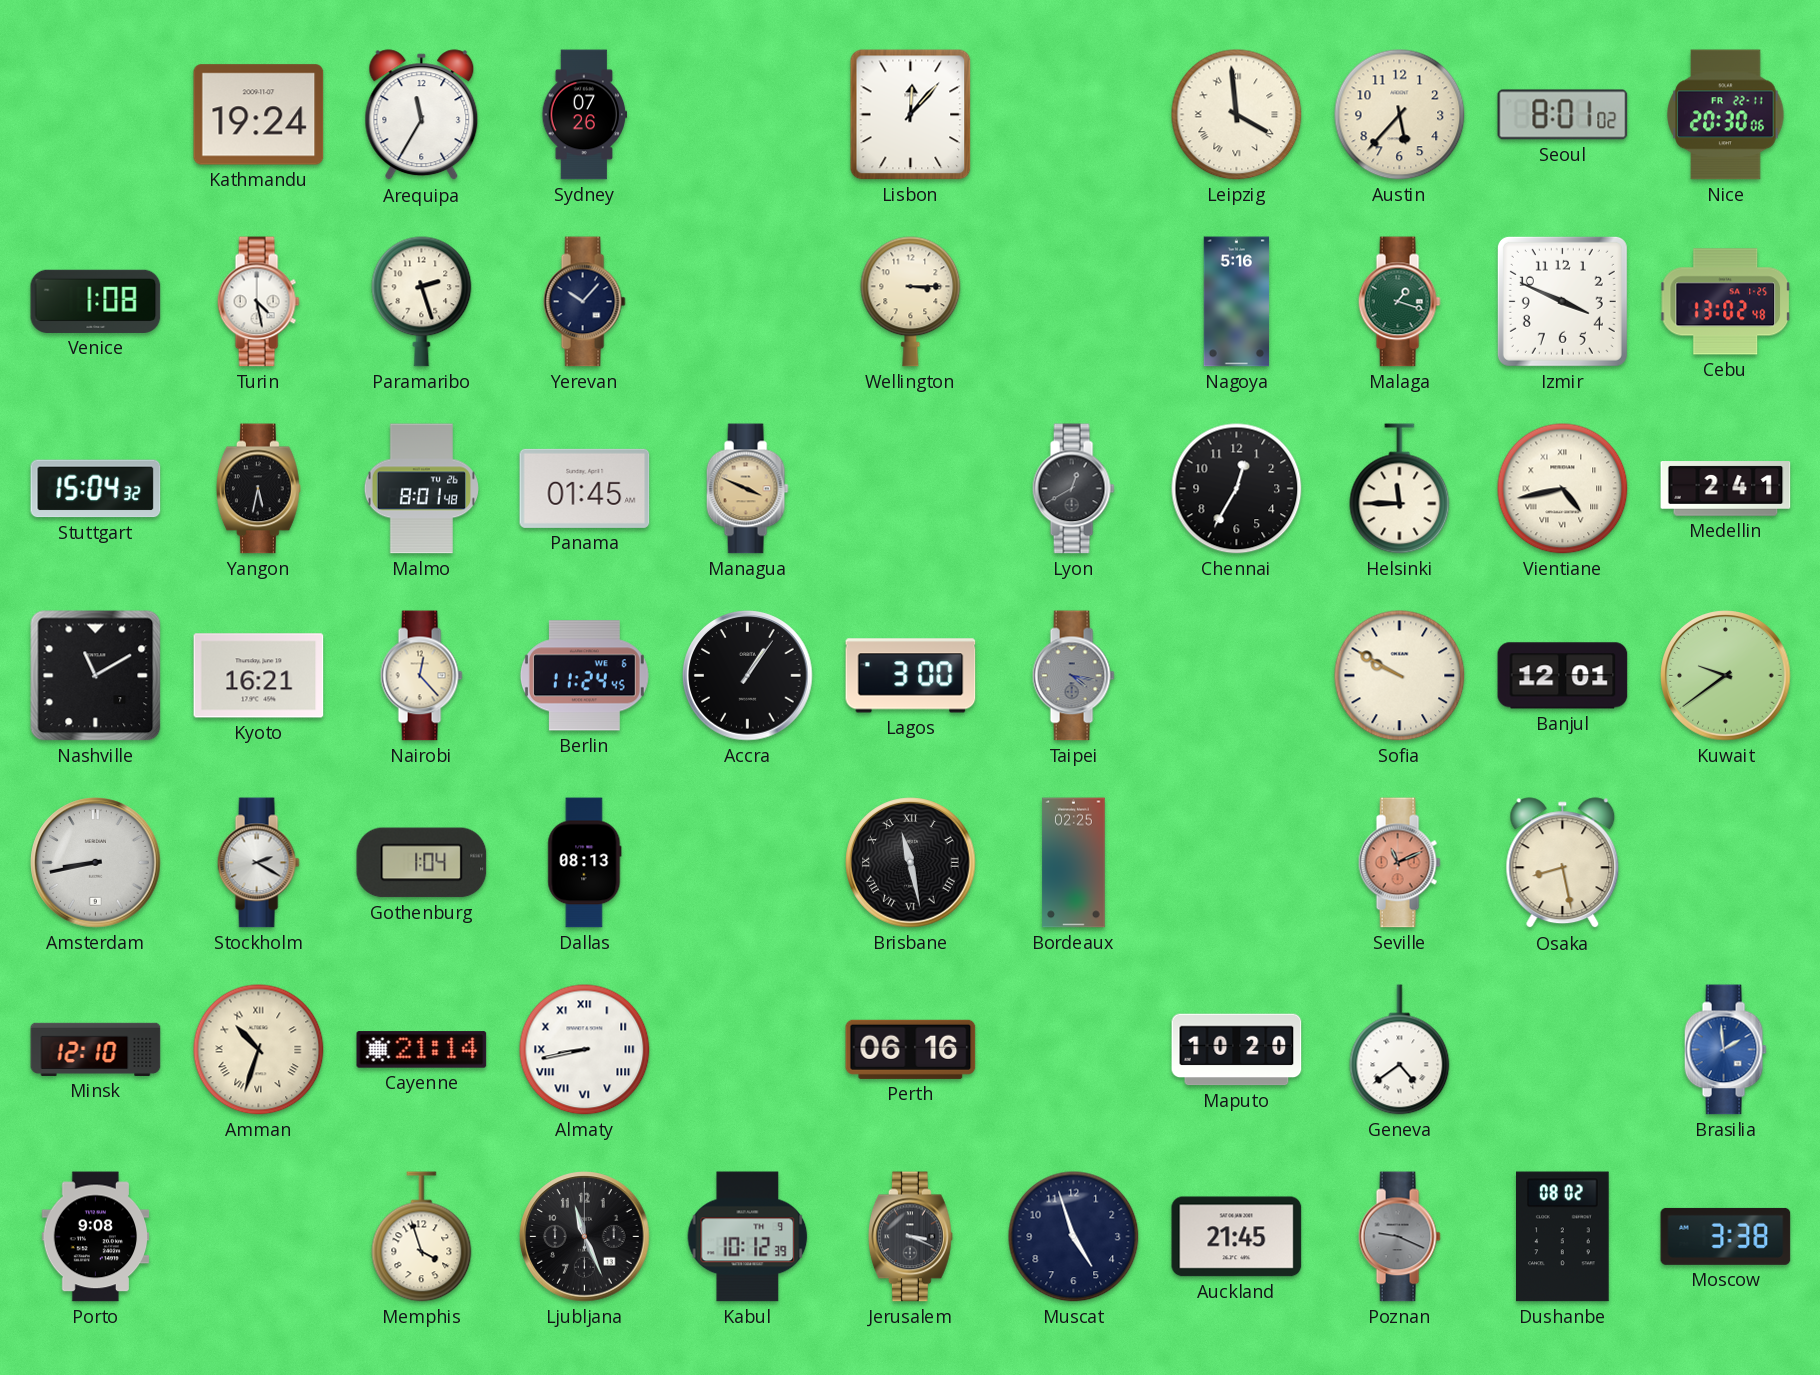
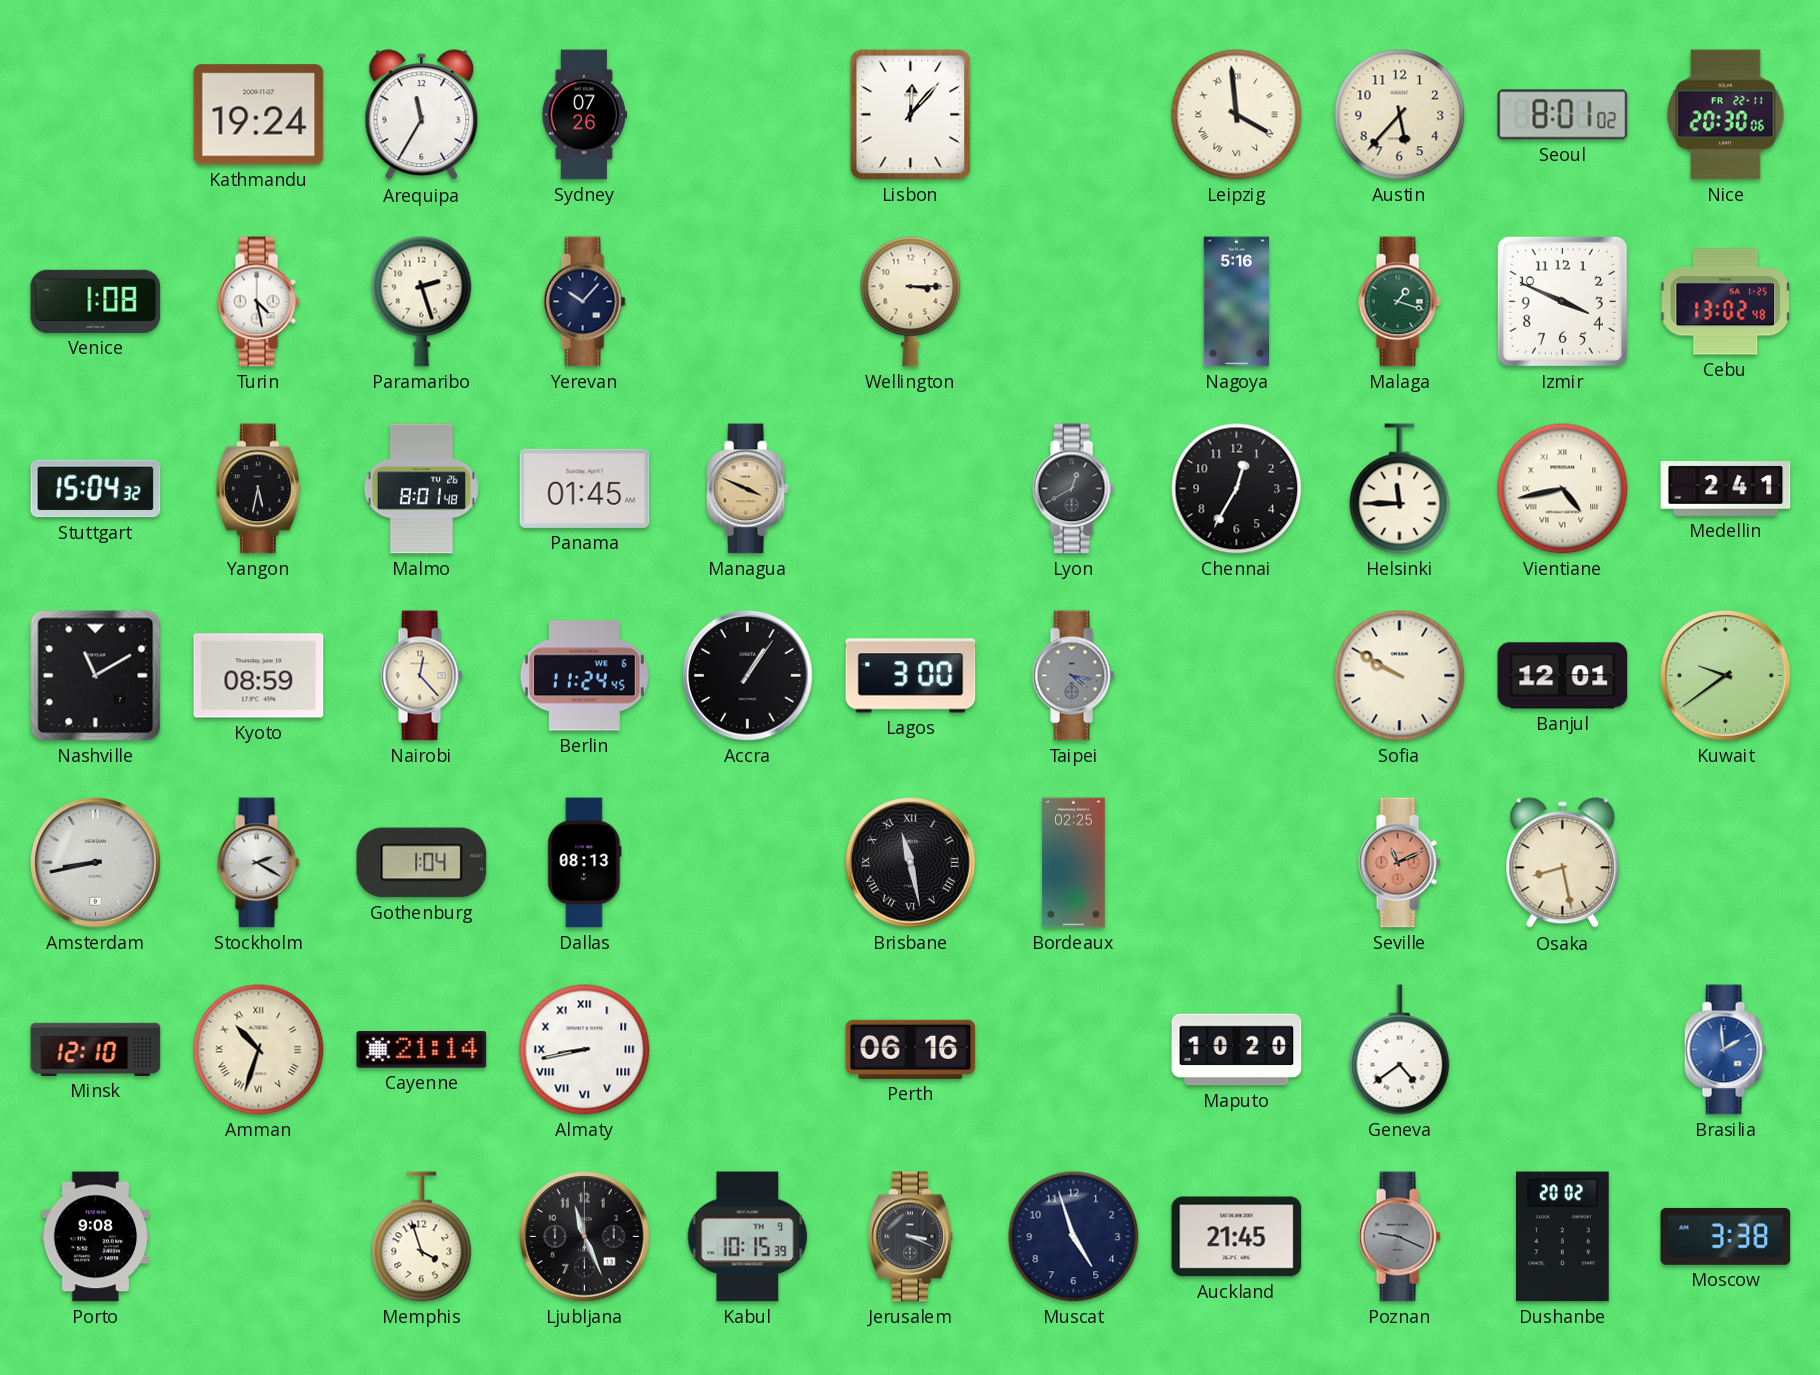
Kyoto: 16:21 -> 08:59 (259, 676)
Kabul: 10:12 -> 10:15 (748, 1237)
Dushanbe: 08:02 -> 20:02 (1563, 1237)
